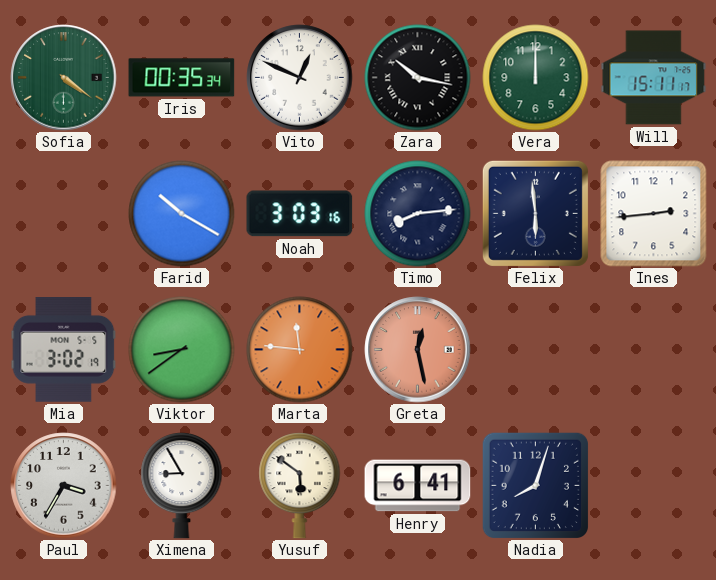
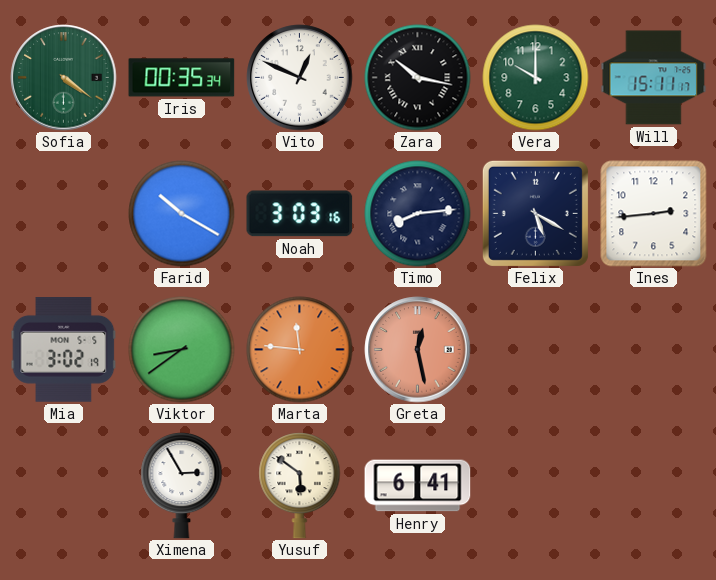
Vera: 12:00 -> 10:00 (536, 78)
Felix: 5:59 -> 5:20 (535, 213)
Paul: 3:35 -> none (64, 486)
Ximena: 8:55 -> 2:55 (182, 486)
Nadia: 8:03 -> none (535, 485)
